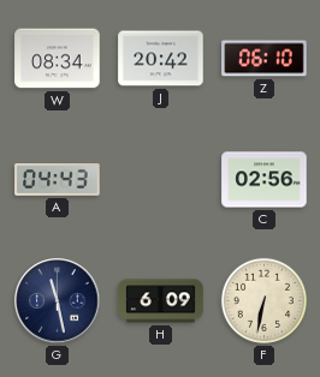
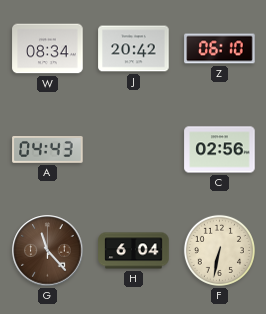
G: 11:28 -> 11:23 (48, 251)
G dial: navy -> brown (48, 251)
H: 6:09 -> 6:04 (134, 251)
